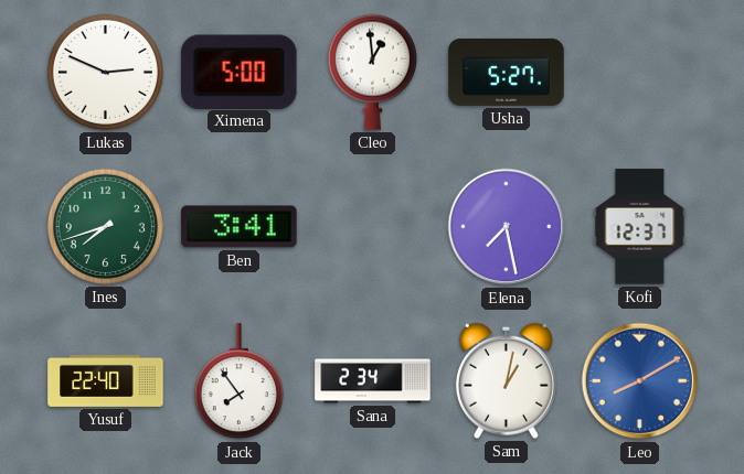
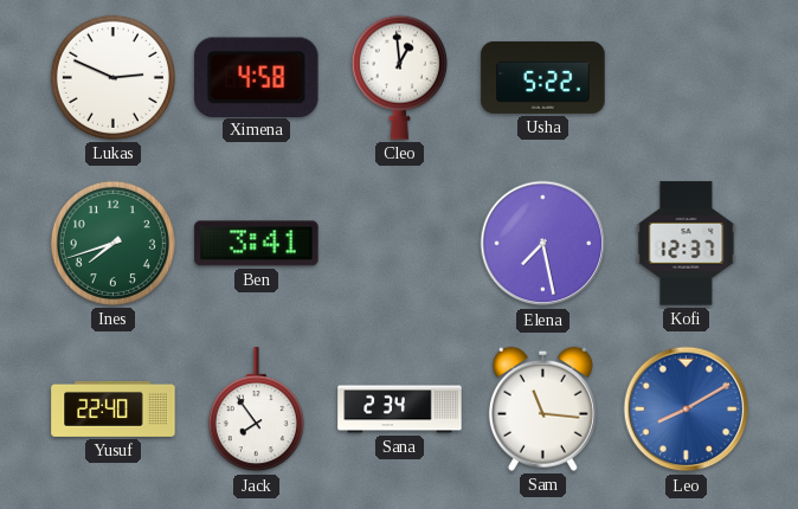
Ximena: 5:00 -> 4:58 (257, 77)
Usha: 5:27 -> 5:22 (543, 77)
Sam: 1:02 -> 11:16 (542, 408)
